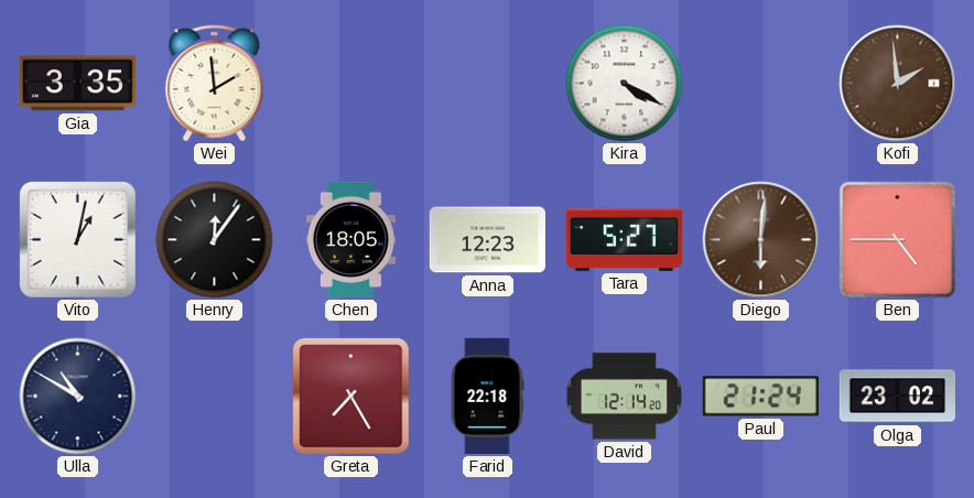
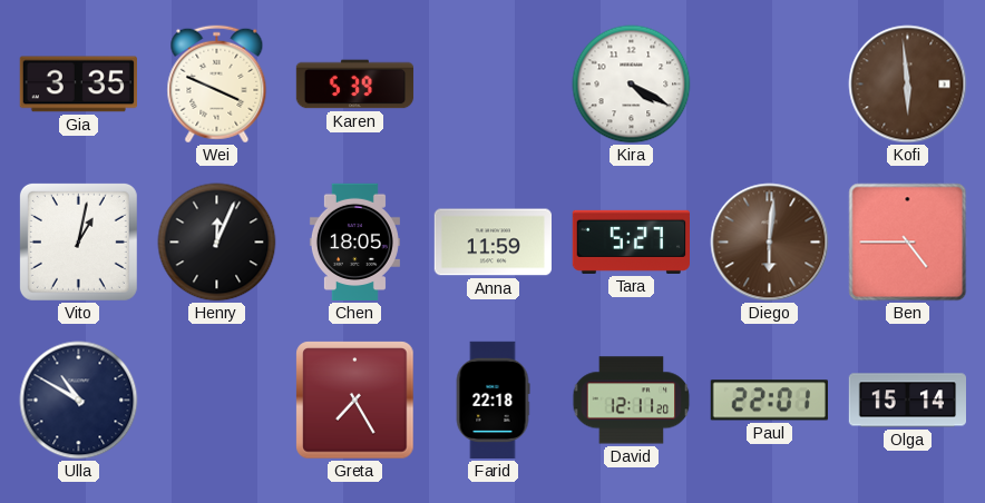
Wei: 1:59 -> 3:49 (217, 85)
Karen: none -> 5:39 (355, 85)
Kofi: 1:59 -> 5:59 (908, 85)
Henry: 12:06 -> 12:04 (217, 243)
Anna: 12:23 -> 11:59 (492, 243)
David: 12:14 -> 12:11 (632, 401)
Paul: 21:24 -> 22:01 (769, 401)
Olga: 23:02 -> 15:14 (907, 401)
